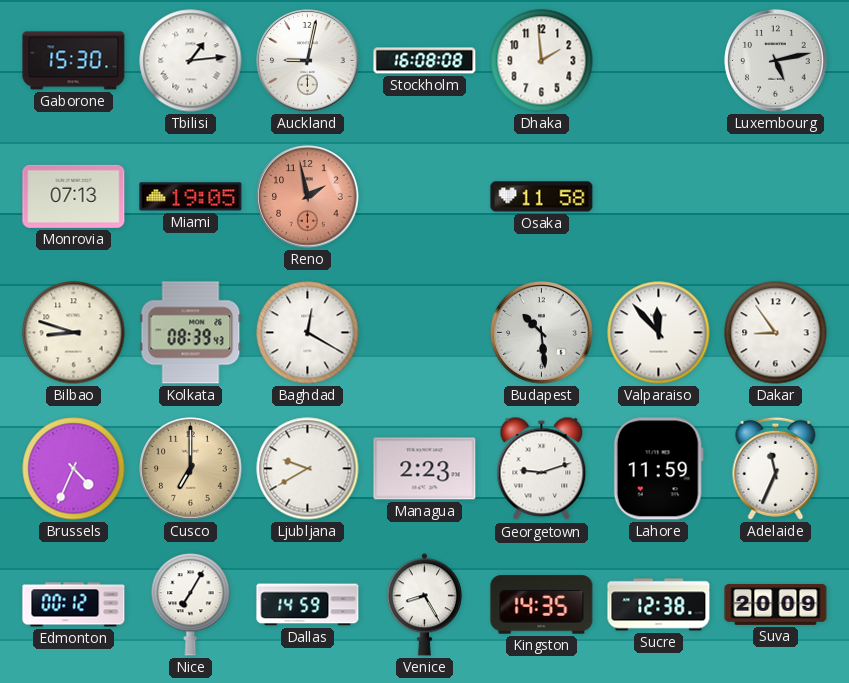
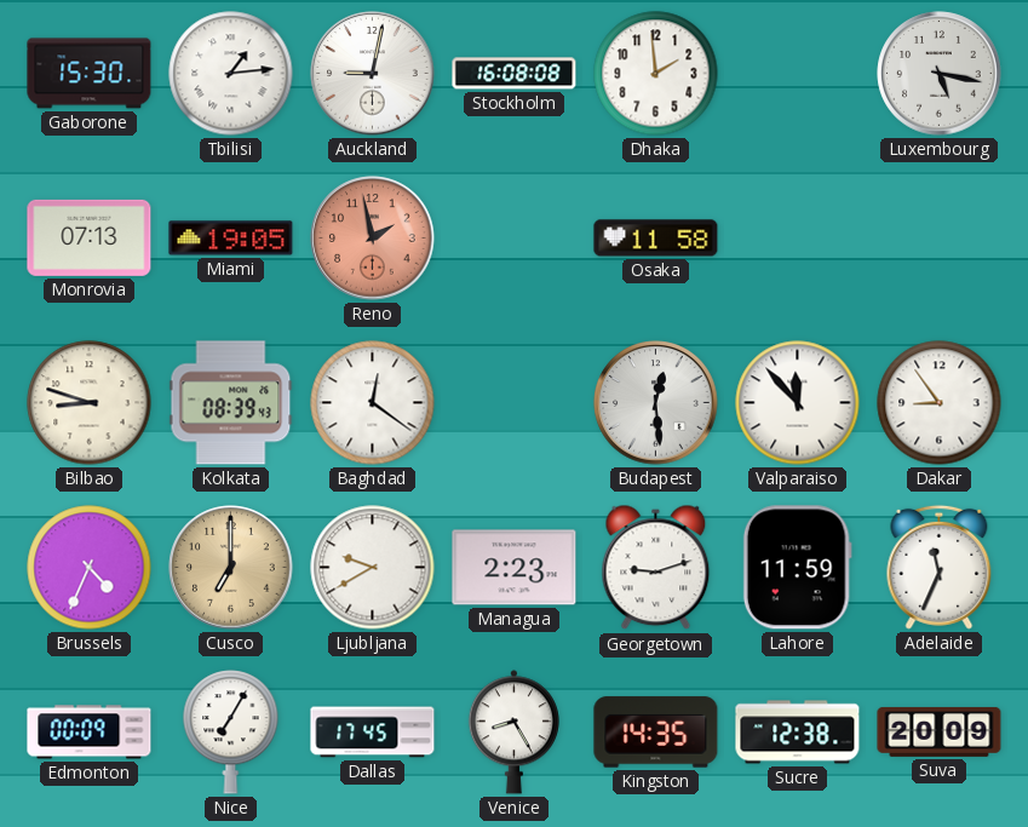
Luxembourg: 5:13 -> 5:17 (940, 74)
Baghdad: 12:20 -> 12:21 (373, 403)
Budapest: 10:29 -> 12:29 (656, 403)
Edmonton: 00:12 -> 00:09 (90, 733)
Dallas: 14:59 -> 17:45 (373, 733)
